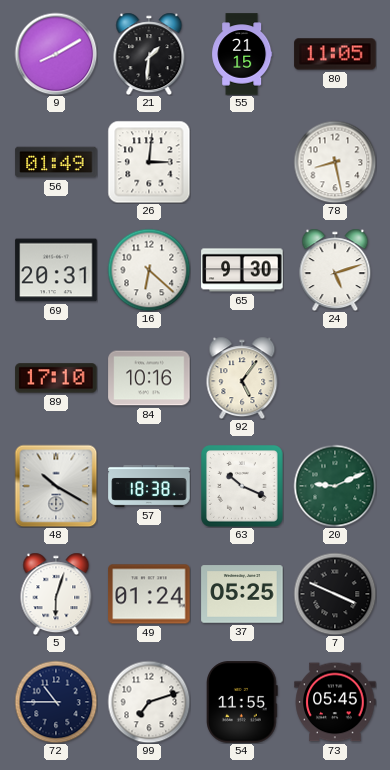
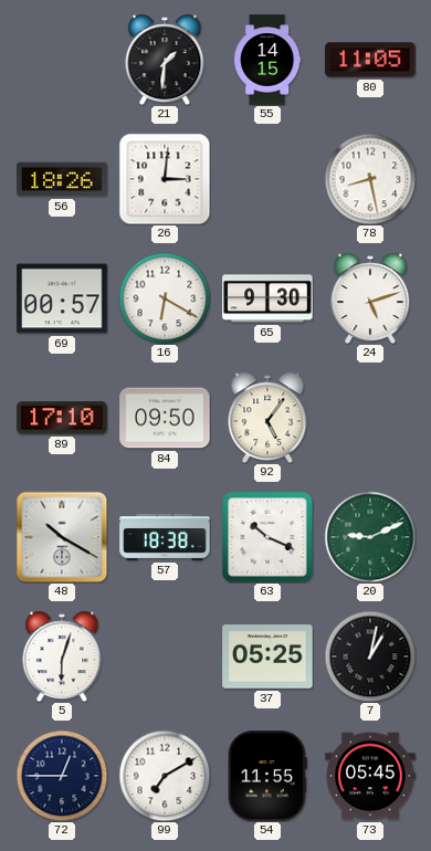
9: 8:10 -> none (56, 54)
55: 21:15 -> 14:15 (267, 60)
56: 01:49 -> 18:26 (62, 179)
69: 20:31 -> 00:57 (62, 298)
16: 6:22 -> 6:20 (165, 298)
84: 10:16 -> 09:50 (165, 418)
49: 01:24 -> none (149, 594)
7: 3:49 -> 1:02 (370, 656)
72: 10:45 -> 12:45 (62, 776)
99: 7:12 -> 7:10 (165, 776)
